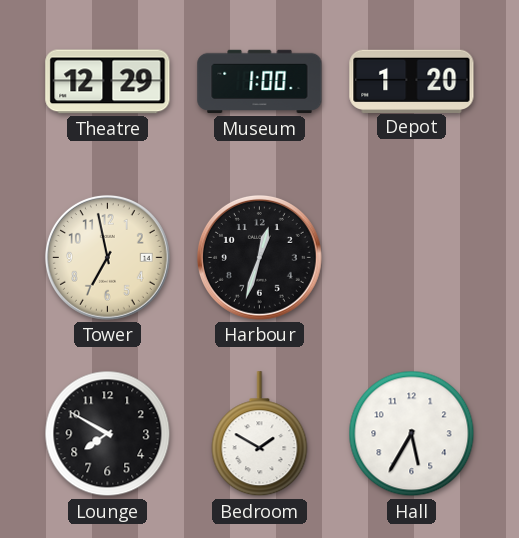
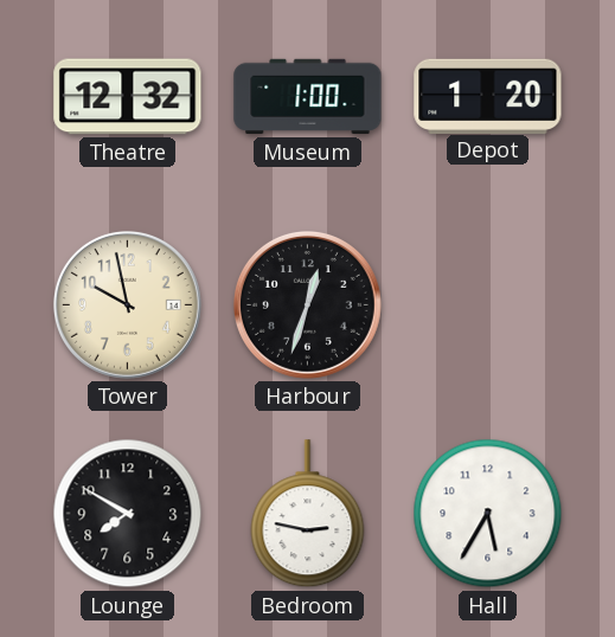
Theatre: 12:29 -> 12:32 (128, 97)
Tower: 6:58 -> 9:58 (127, 304)
Bedroom: 1:50 -> 2:47 (308, 514)
